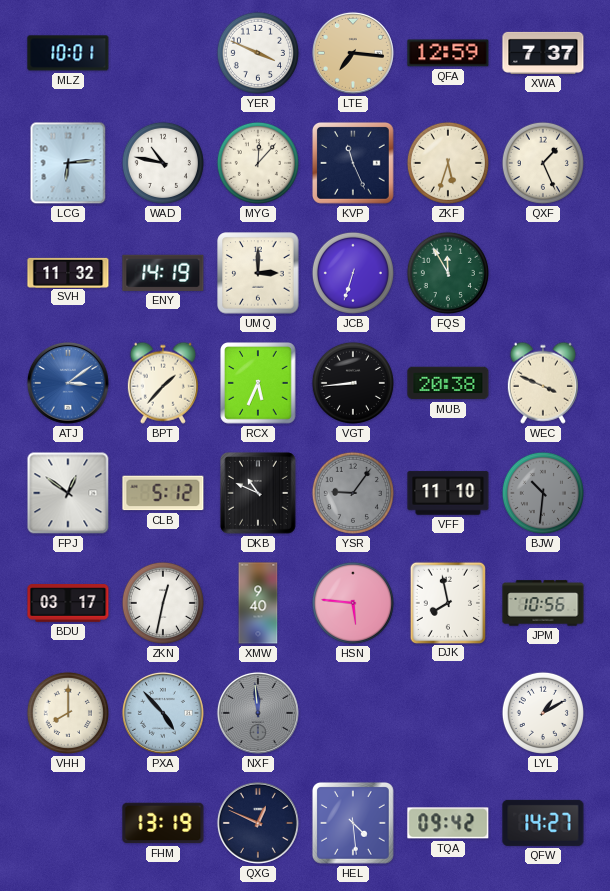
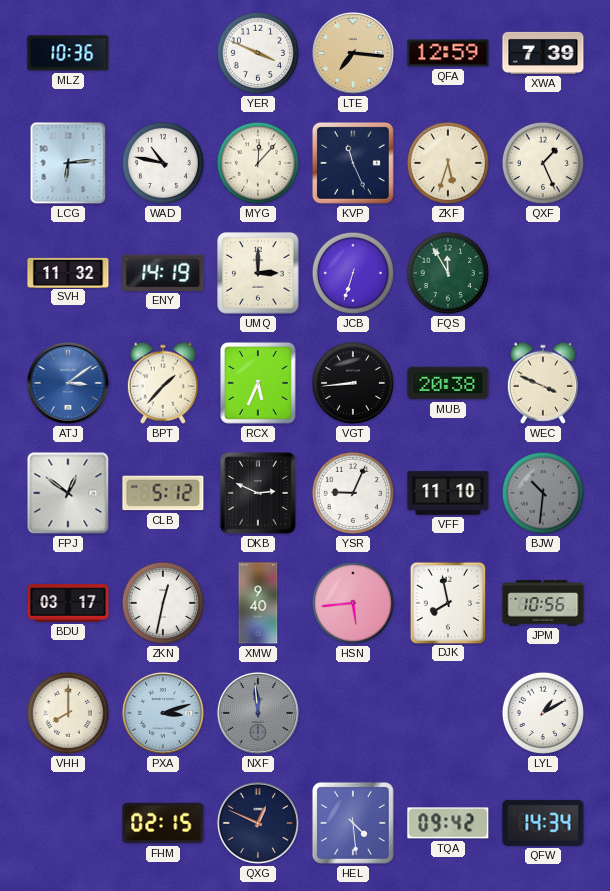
MLZ: 10:01 -> 10:36 (68, 53)
XWA: 7:37 -> 7:39 (543, 53)
DKB: 10:49 -> 2:49 (259, 493)
YSR: 9:06 -> 9:04 (353, 493)
YSR dial: grey -> white (353, 493)
HSN: 5:46 -> 5:44 (353, 603)
PXA: 4:53 -> 3:12 (163, 713)
FHM: 13:19 -> 02:15 (163, 823)
QFW: 14:27 -> 14:34 (543, 823)
